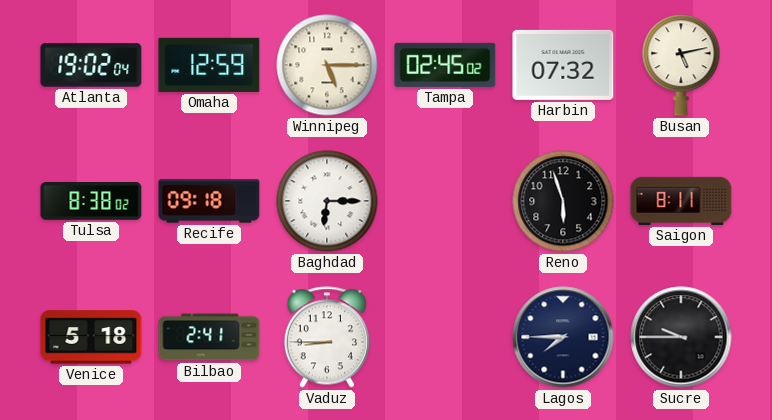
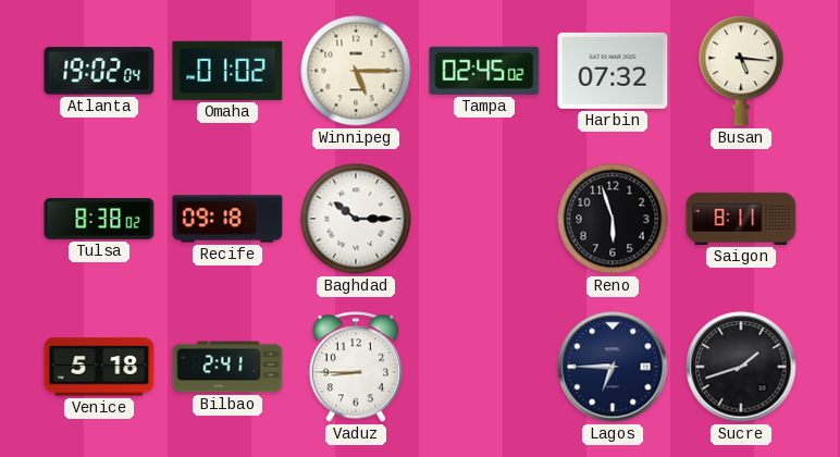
Omaha: 12:59 -> 01:02 (227, 71)
Busan: 5:13 -> 5:16 (741, 71)
Baghdad: 6:15 -> 10:15 (356, 219)
Lagos: 7:45 -> 6:45 (613, 367)
Sucre: 9:45 -> 1:42 (741, 367)
